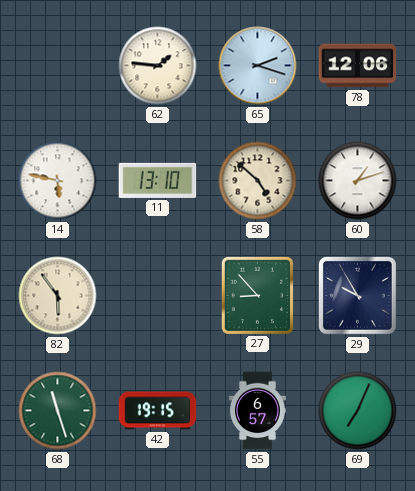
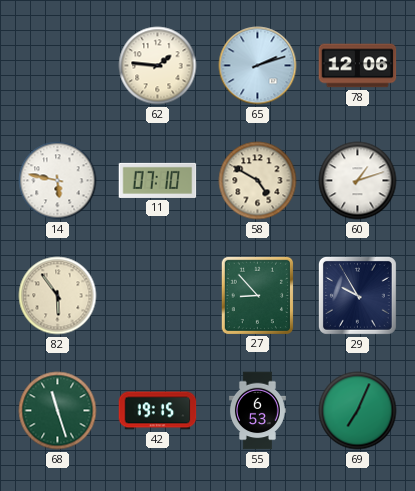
65: 2:18 -> 2:12 (258, 66)
11: 13:10 -> 07:10 (158, 180)
58: 4:52 -> 4:50 (258, 181)
55: 6:57 -> 6:53 (257, 411)
